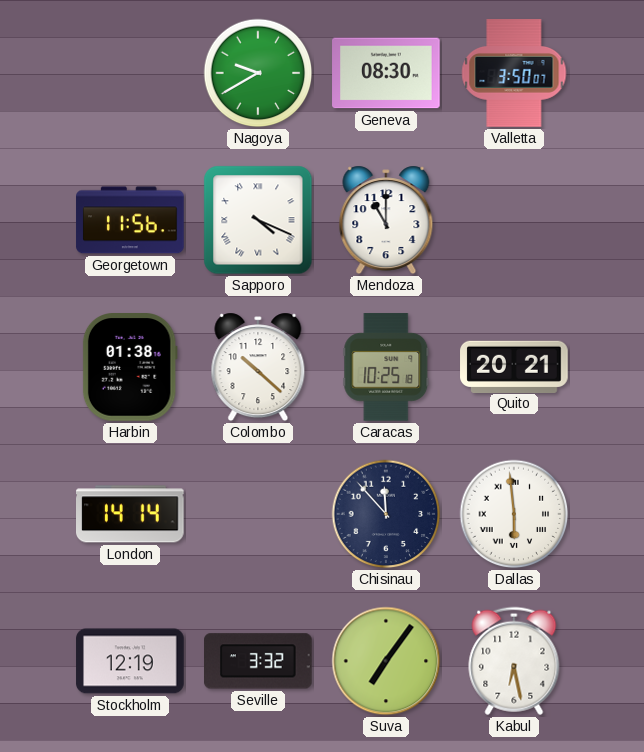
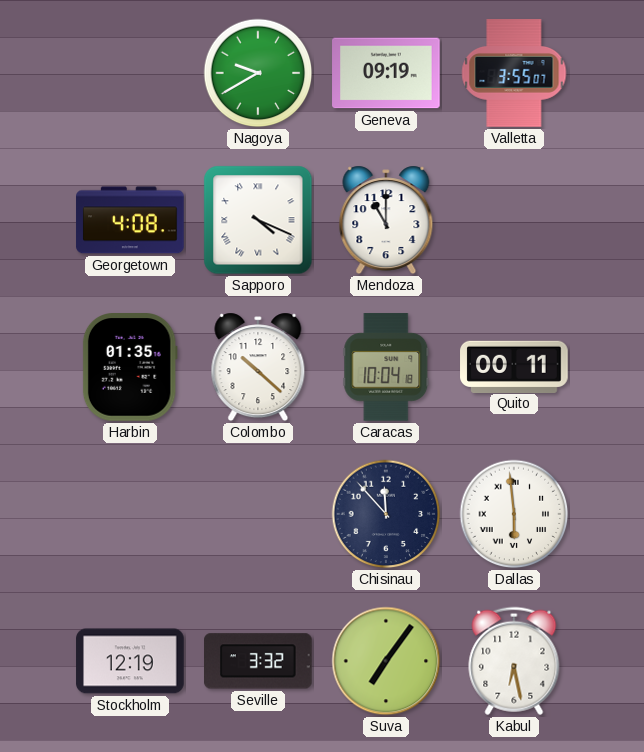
Geneva: 08:30 -> 09:19 (386, 73)
Valletta: 3:50 -> 3:55 (514, 73)
Georgetown: 11:56 -> 4:08 (130, 220)
Harbin: 01:38 -> 01:35 (130, 367)
Caracas: 10:25 -> 10:04 (386, 367)
Quito: 20:21 -> 00:11 (514, 366)
London: 14:14 -> none (131, 514)
